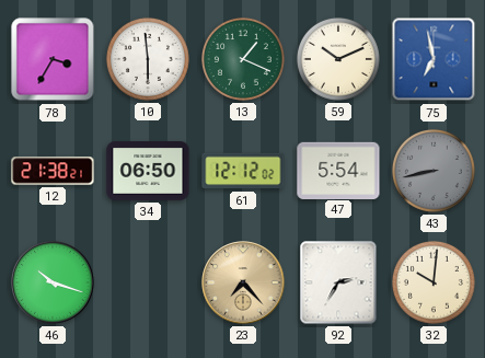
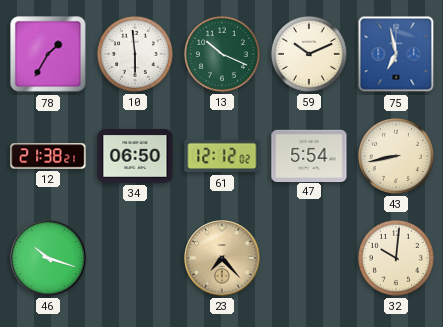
78: 3:35 -> 1:35 (48, 54)
13: 1:19 -> 10:19 (222, 54)
43 dial: grey -> cream (396, 156)
92: 2:35 -> none (338, 282)
